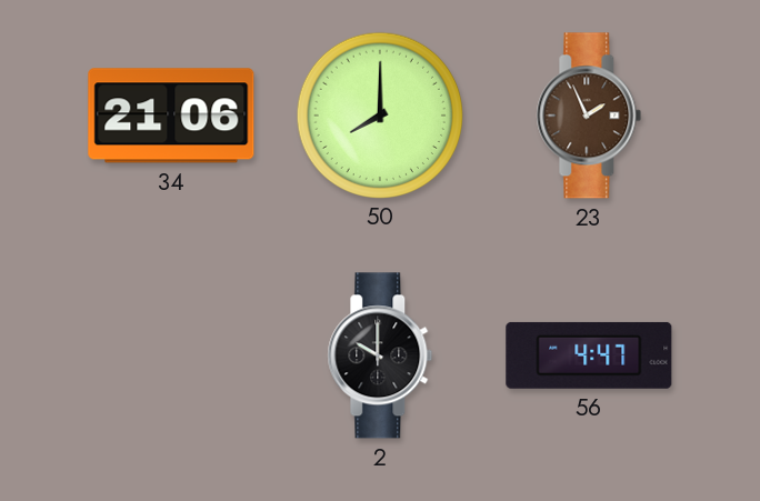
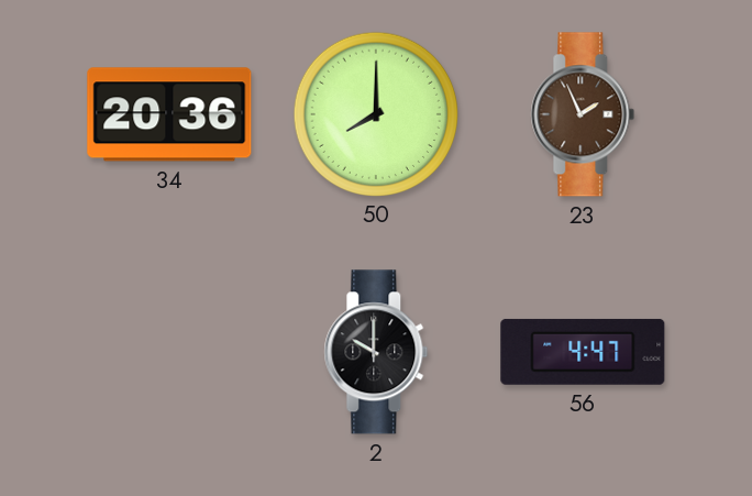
34: 21:06 -> 20:36 (169, 114)
